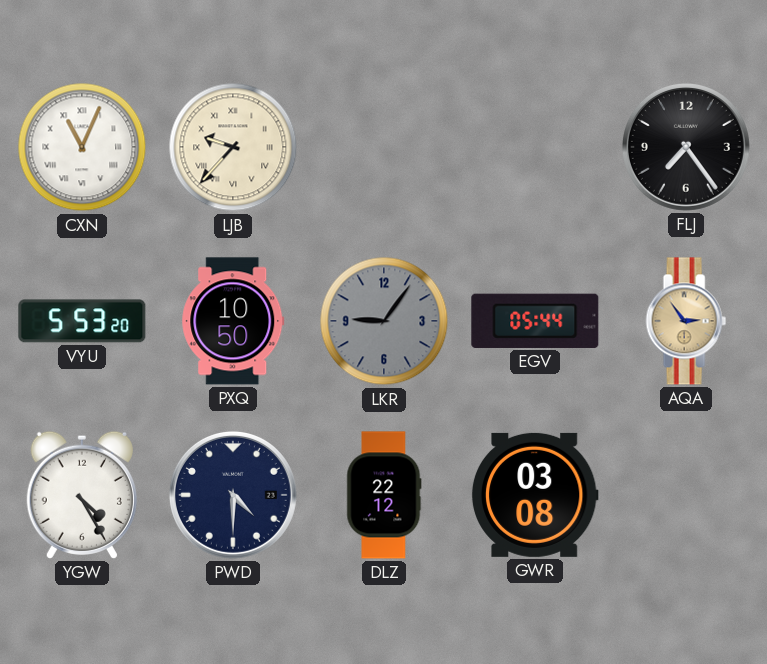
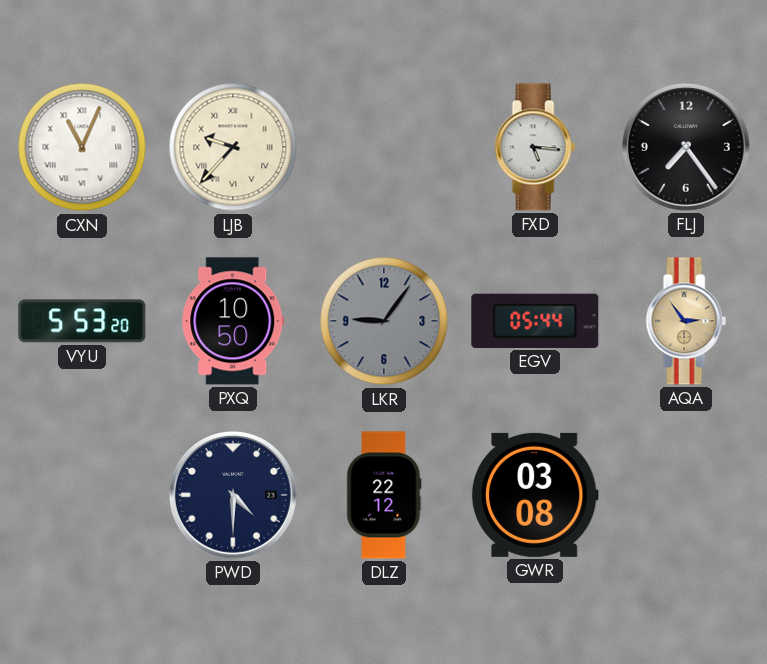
FXD: none -> 5:16 (535, 147)
YGW: 4:25 -> none (82, 495)
